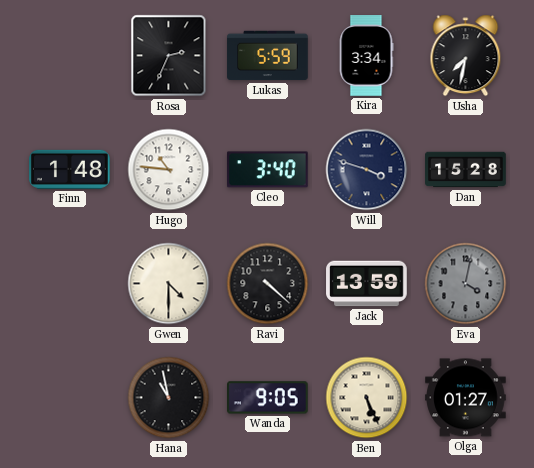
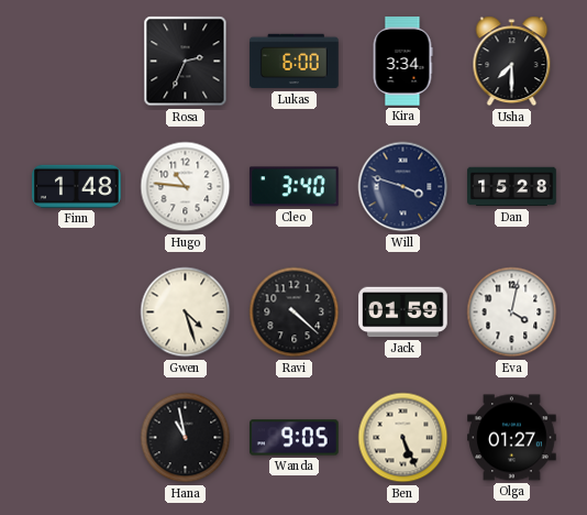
Lukas: 5:59 -> 6:00 (295, 62)
Usha: 7:32 -> 7:30 (512, 62)
Gwen: 4:30 -> 4:27 (186, 313)
Jack: 13:59 -> 01:59 (403, 313)
Eva dial: grey -> white (512, 313)
